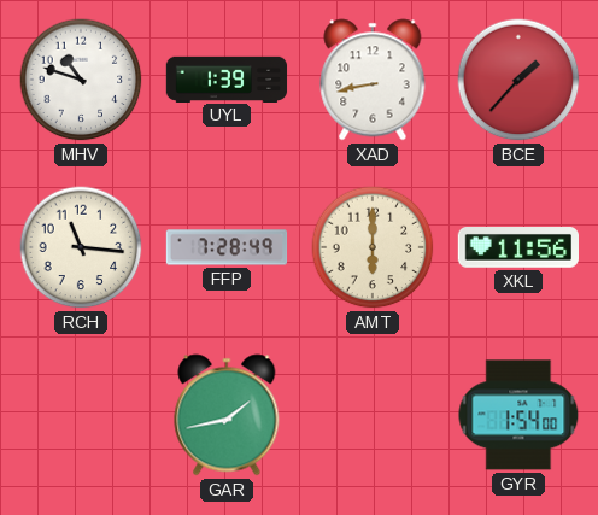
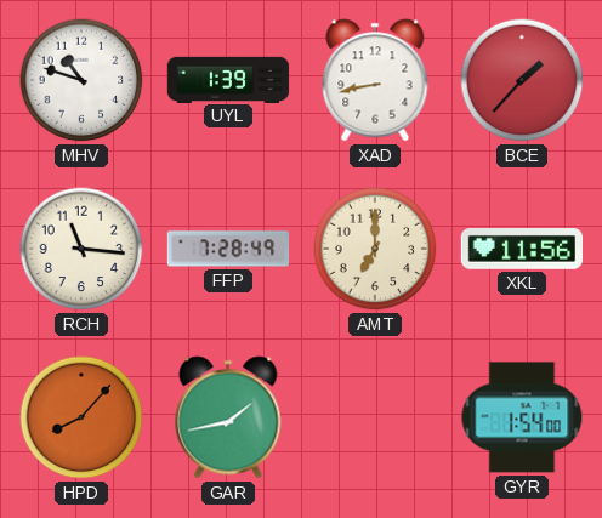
AMT: 6:00 -> 7:00 (375, 249)
HPD: none -> 8:07 (81, 417)
